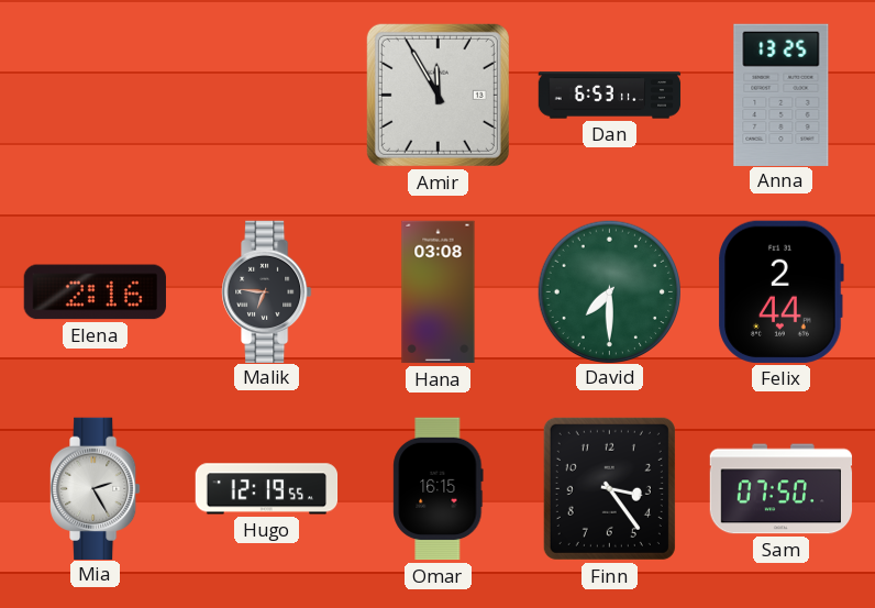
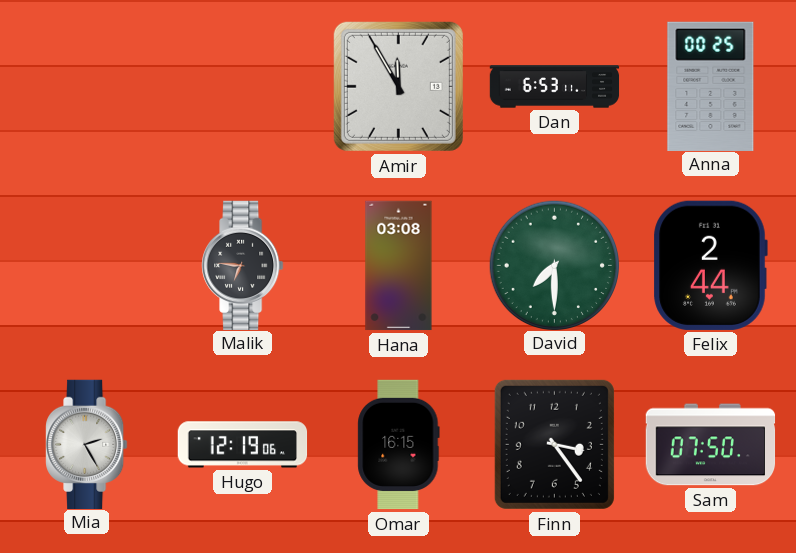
Anna: 13:25 -> 00:25 (711, 86)
Elena: 2:16 -> none (95, 292)
Hugo: 12:19:55 -> 12:19:06 (243, 445)
